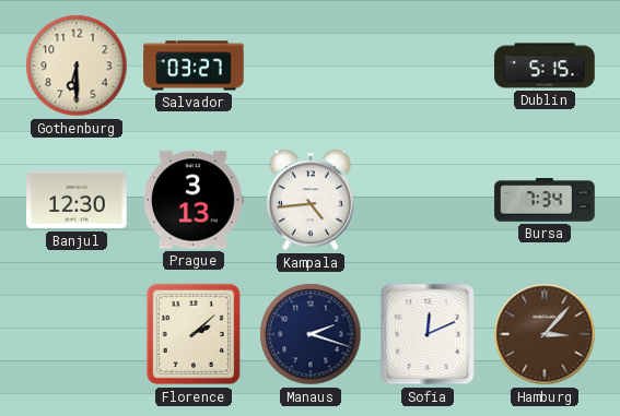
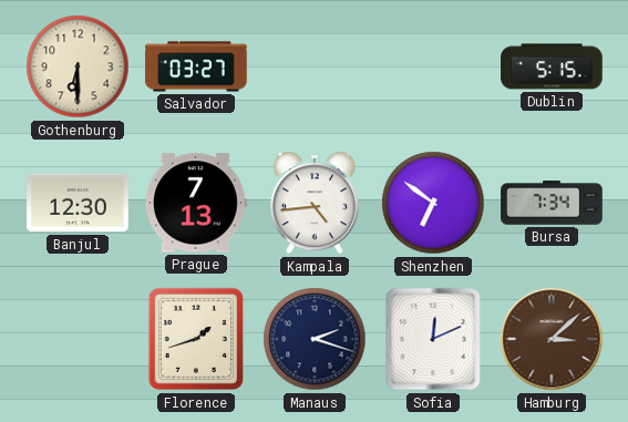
Prague: 3:13 -> 7:13 (197, 203)
Shenzhen: none -> 6:51 (433, 203)
Florence: 2:08 -> 1:42 (196, 339)
Hamburg: 3:07 -> 3:08 (552, 339)
